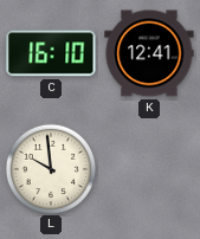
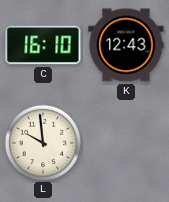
K: 12:41 -> 12:43 (126, 45)
